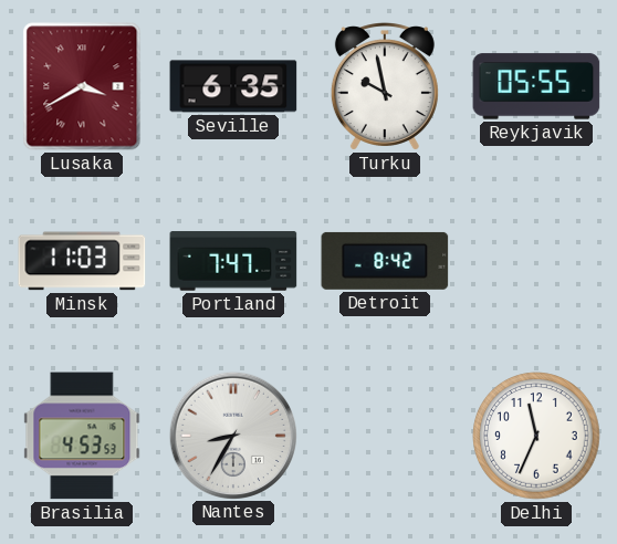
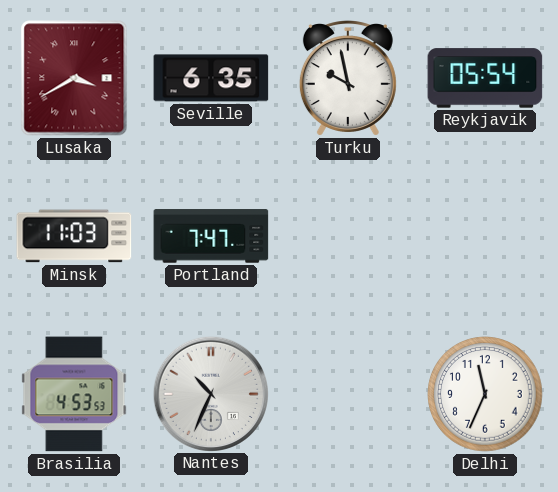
Reykjavik: 05:55 -> 05:54 (485, 78)
Detroit: 8:42 -> none (385, 261)
Nantes: 8:35 -> 10:34 (210, 393)
